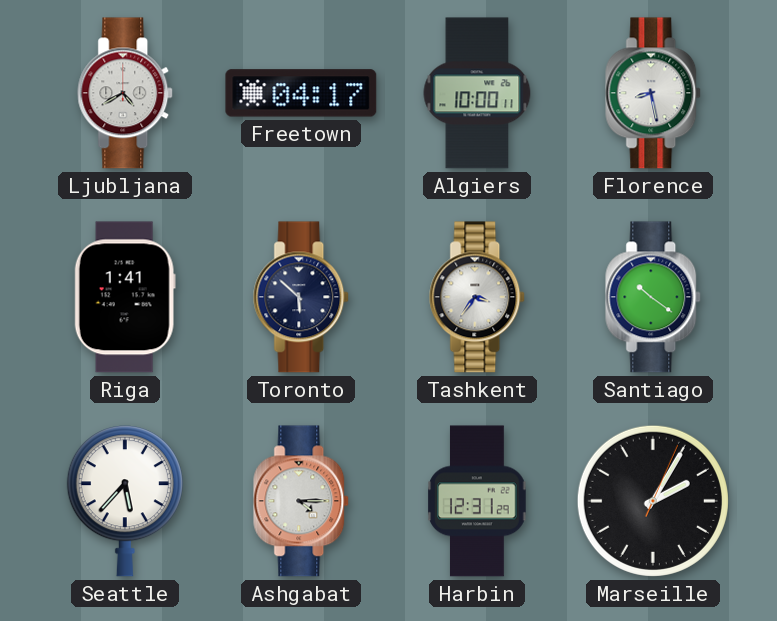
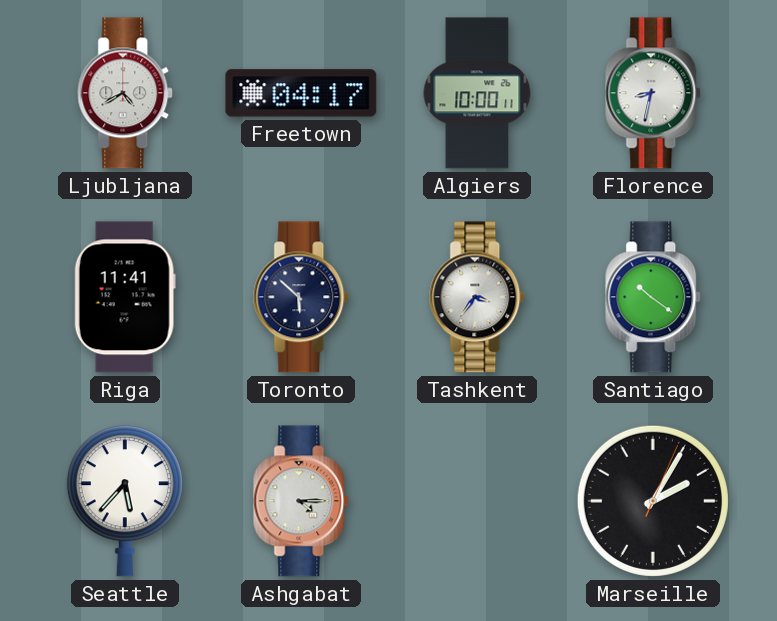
Florence: 8:28 -> 8:32 (654, 93)
Riga: 1:41 -> 11:41 (125, 297)
Harbin: 12:31 -> none (477, 501)
